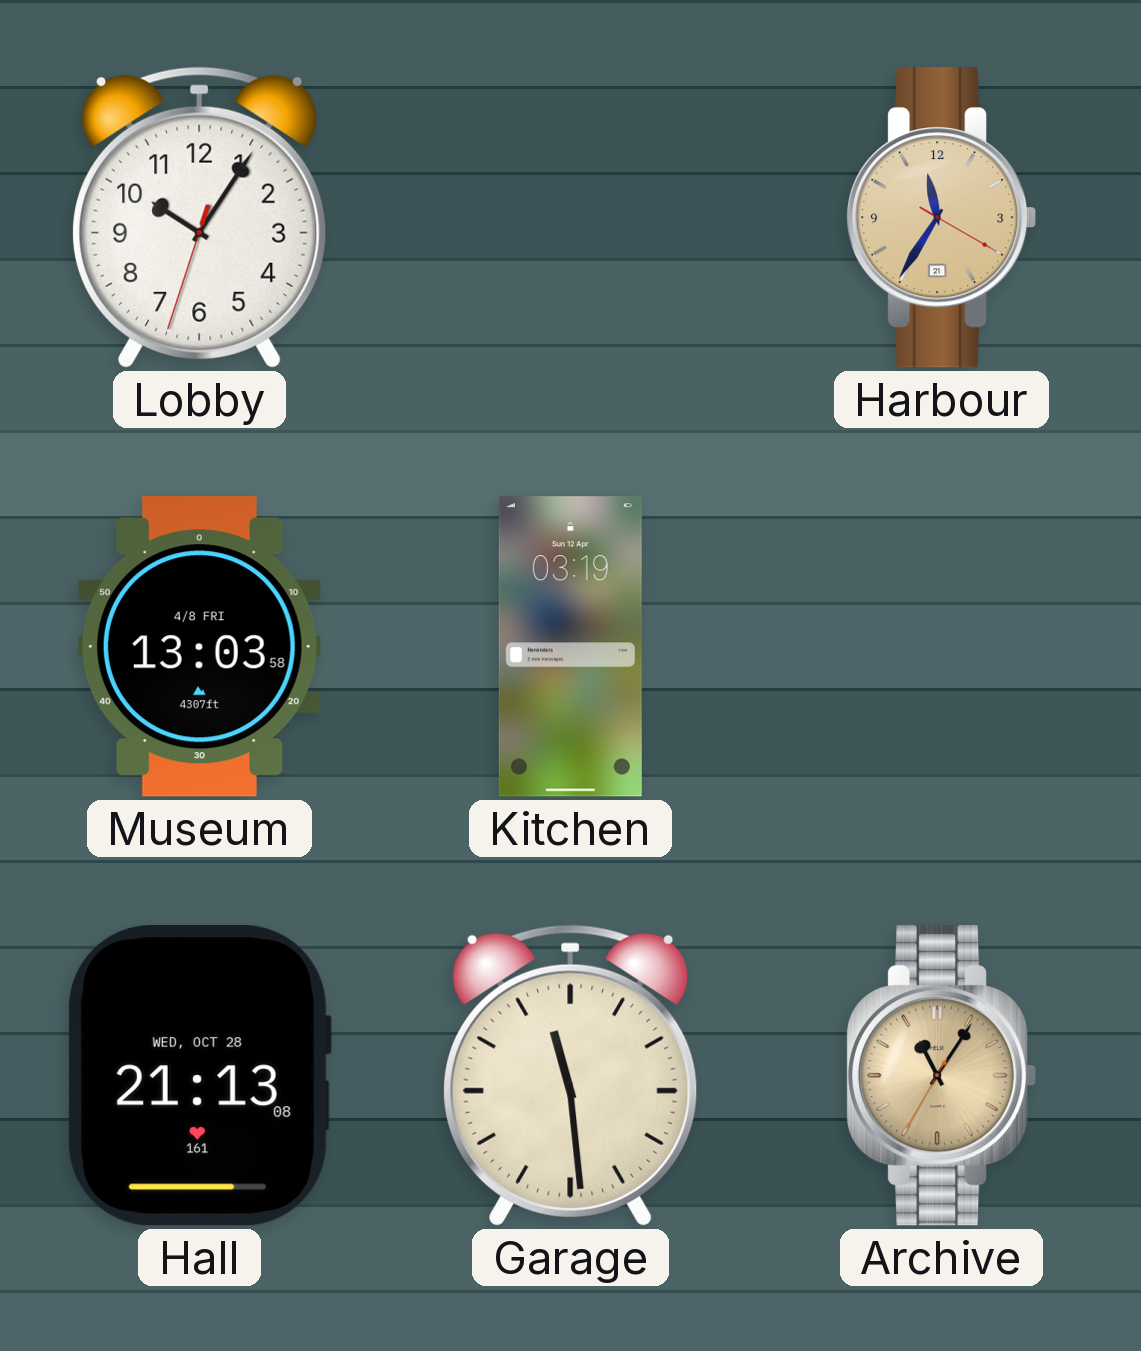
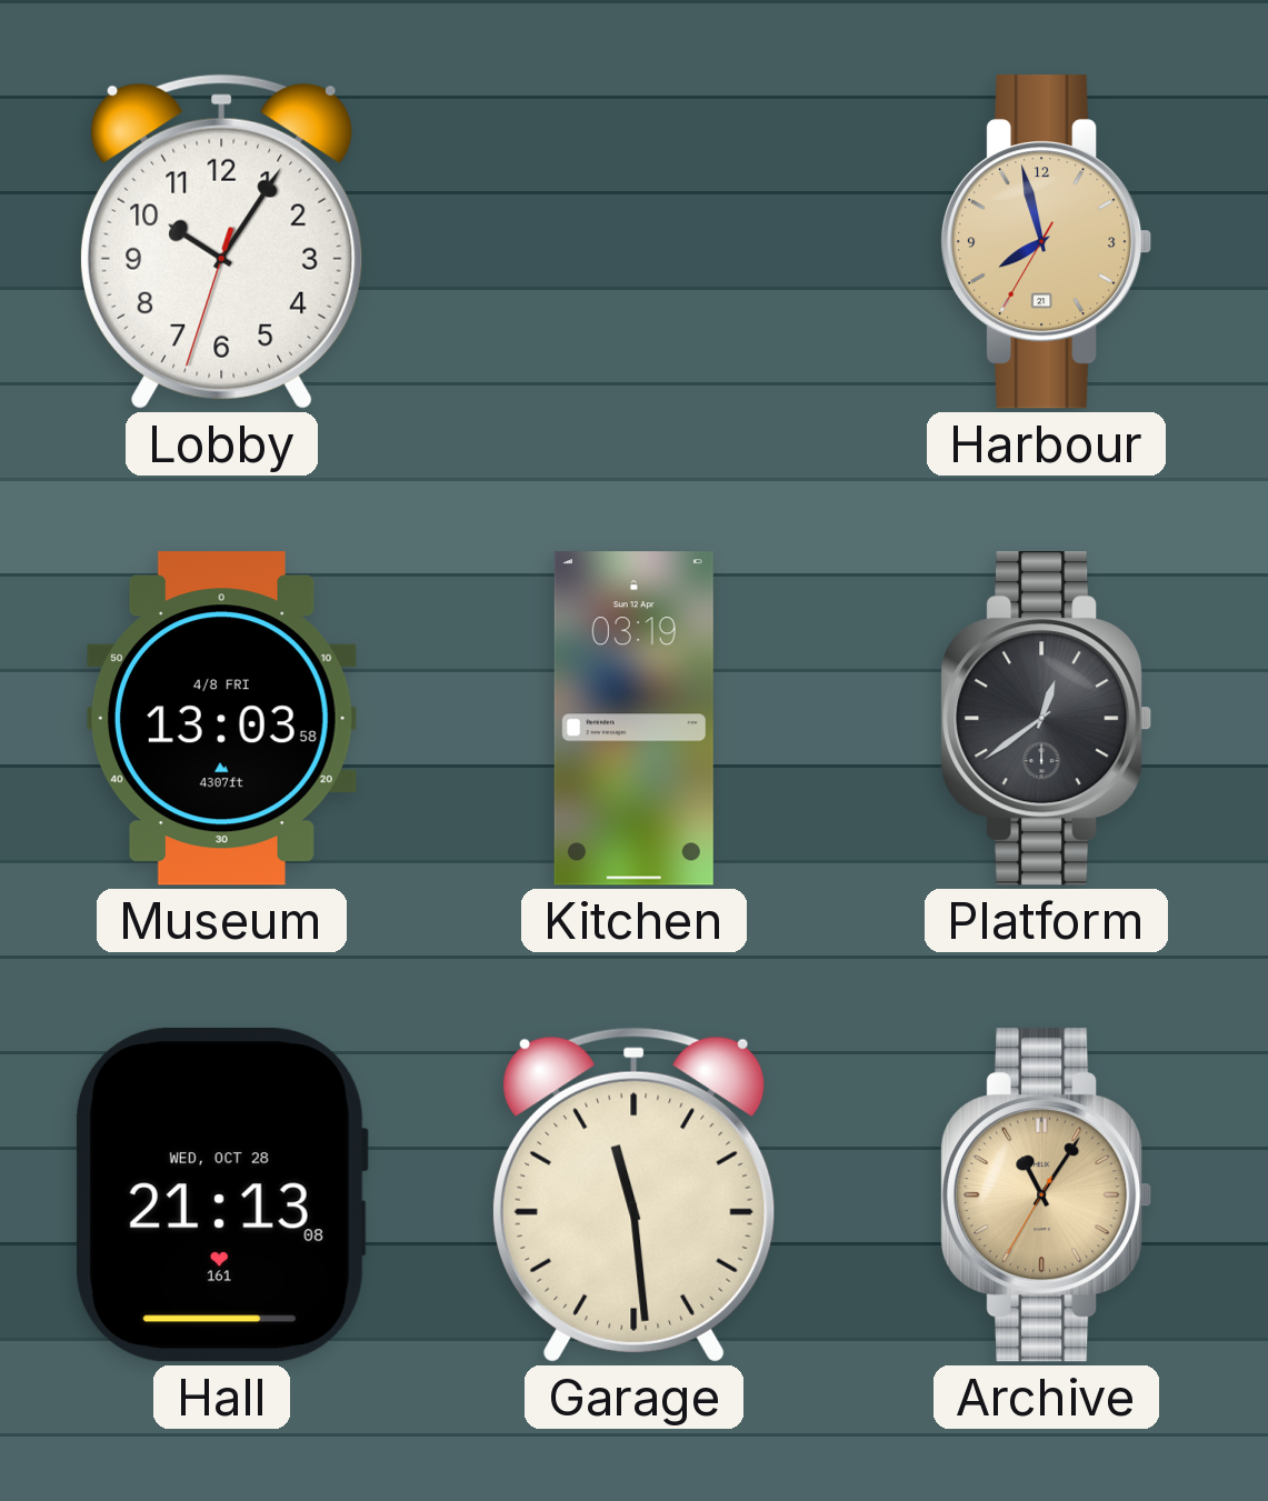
Harbour: 11:35 -> 7:57 (1047, 242)
Platform: none -> 12:39 (1047, 719)
